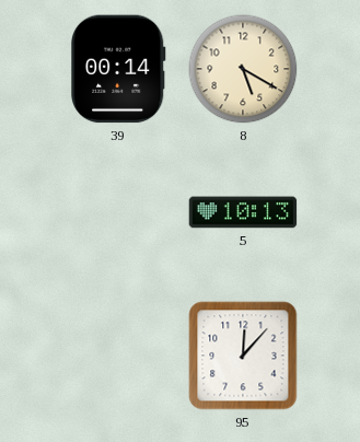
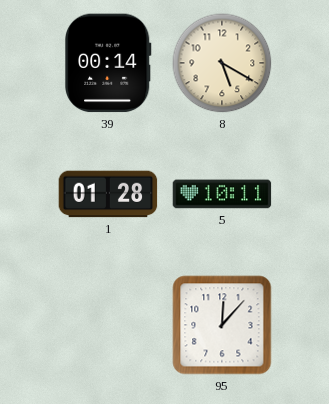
1: none -> 01:28 (108, 194)
5: 10:13 -> 10:11 (222, 194)
